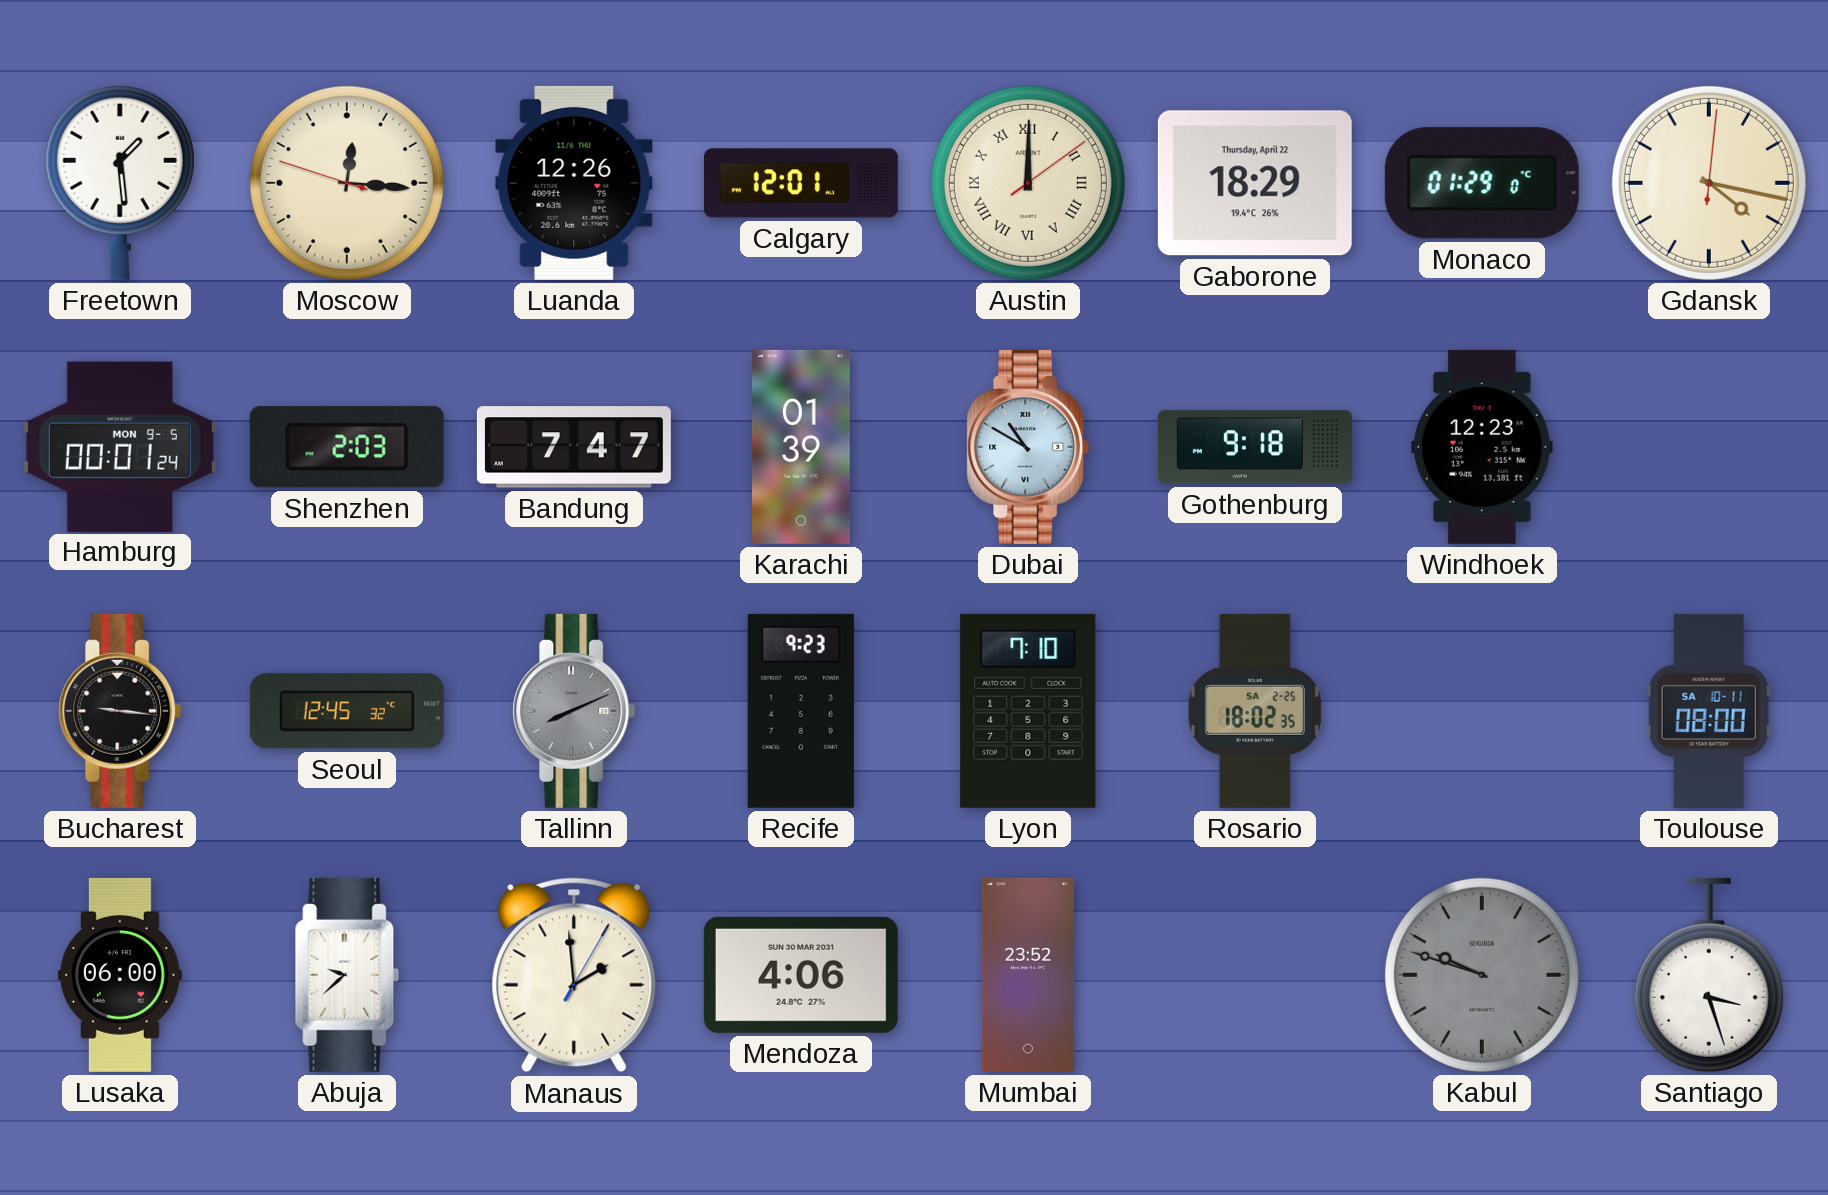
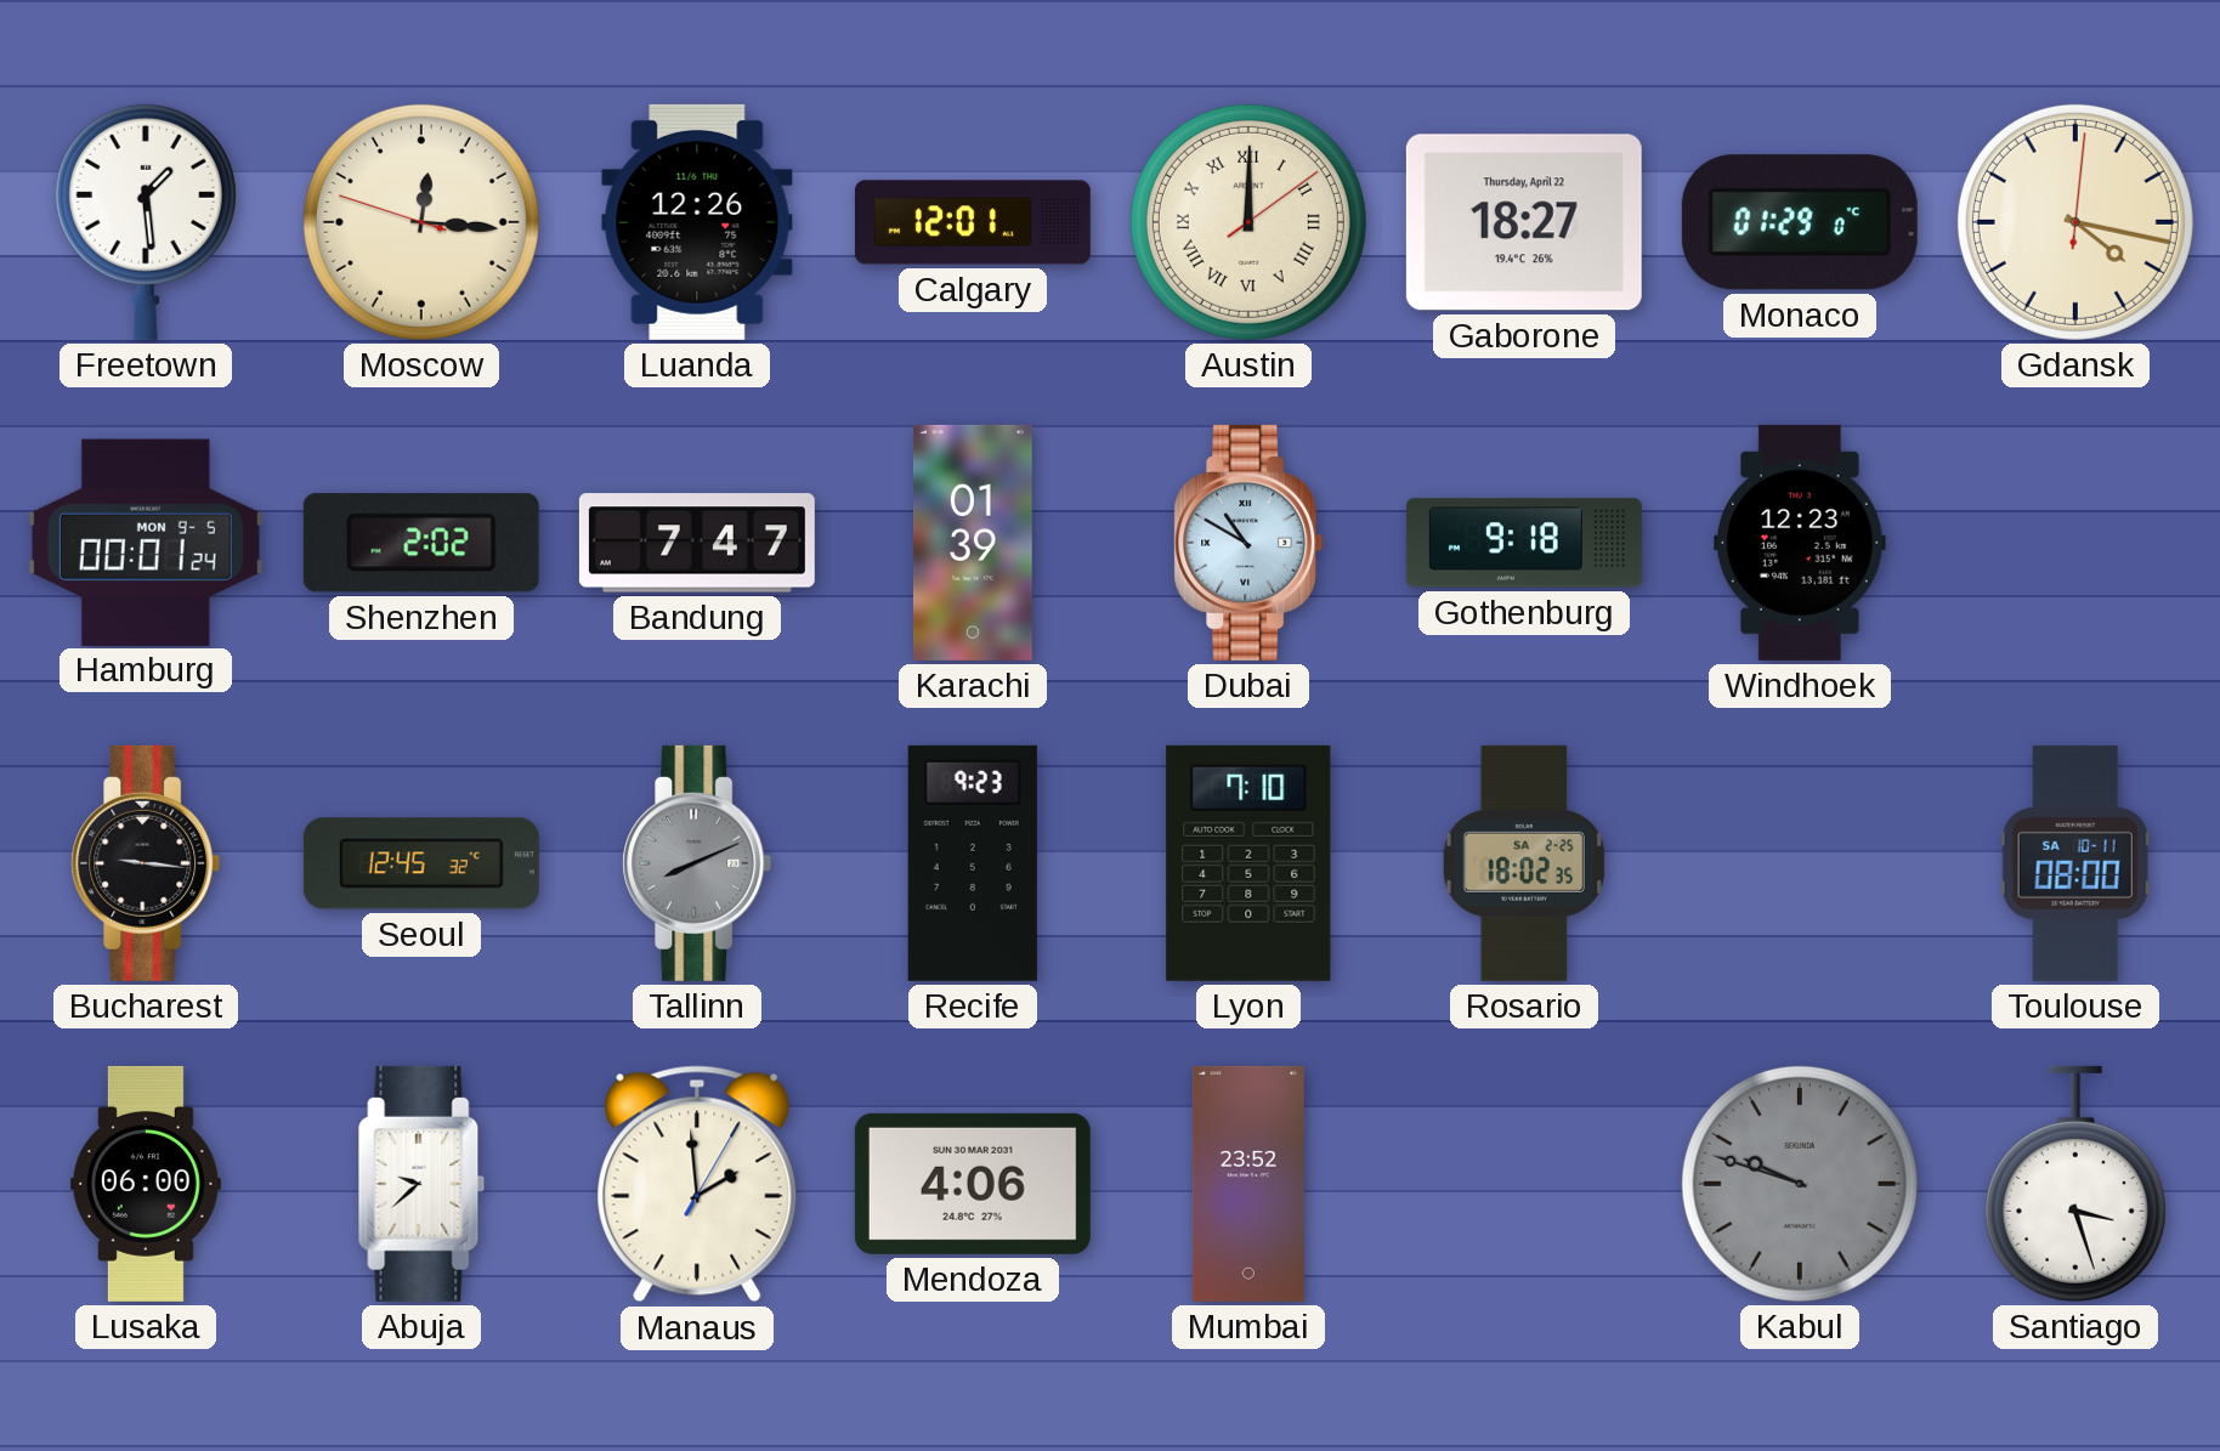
Gaborone: 18:29 -> 18:27 (1524, 222)
Shenzhen: 2:03 -> 2:02 (421, 543)
